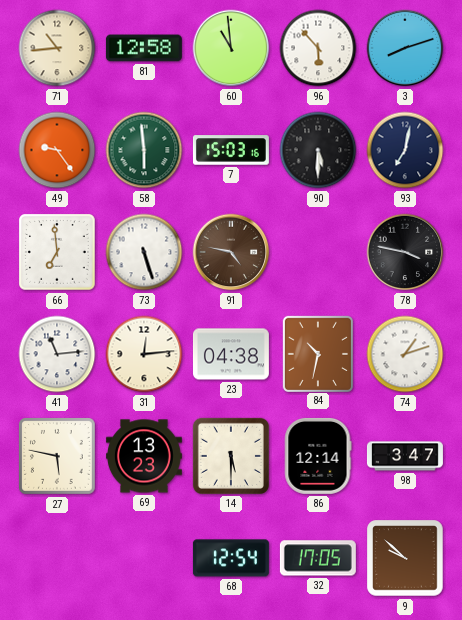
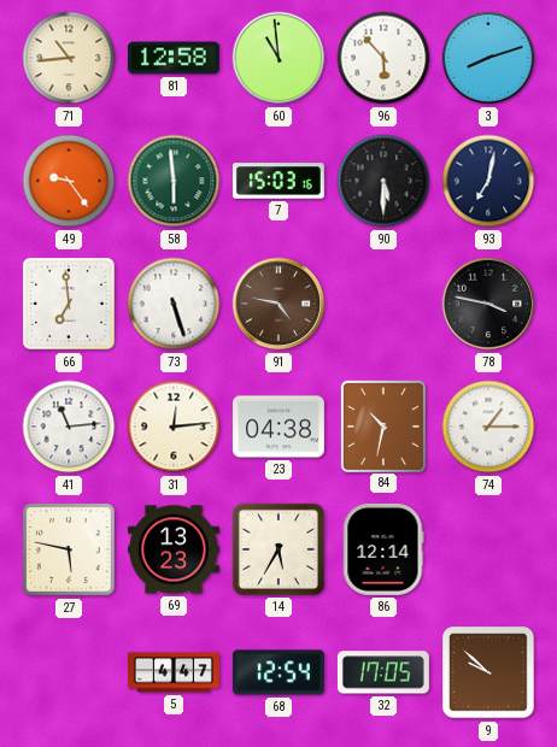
74: 1:12 -> 1:15 (488, 427)
14: 5:30 -> 5:35 (278, 549)
98: 3:47 -> none (405, 456)
5: none -> 4:47 (174, 672)
